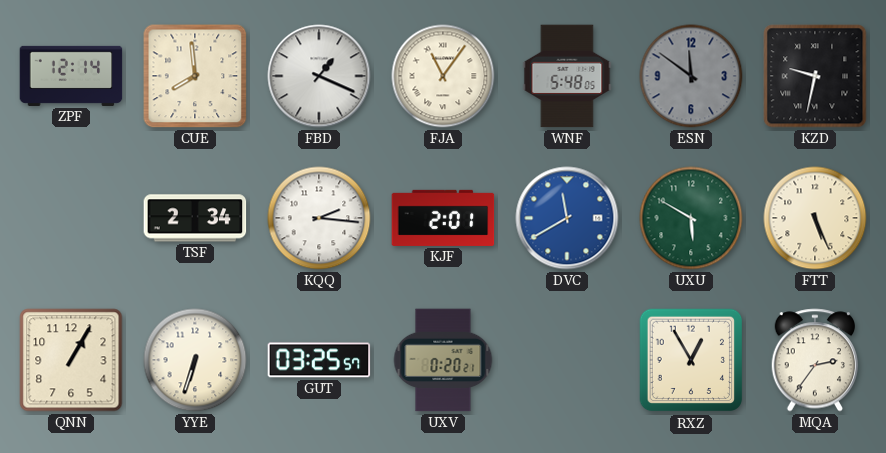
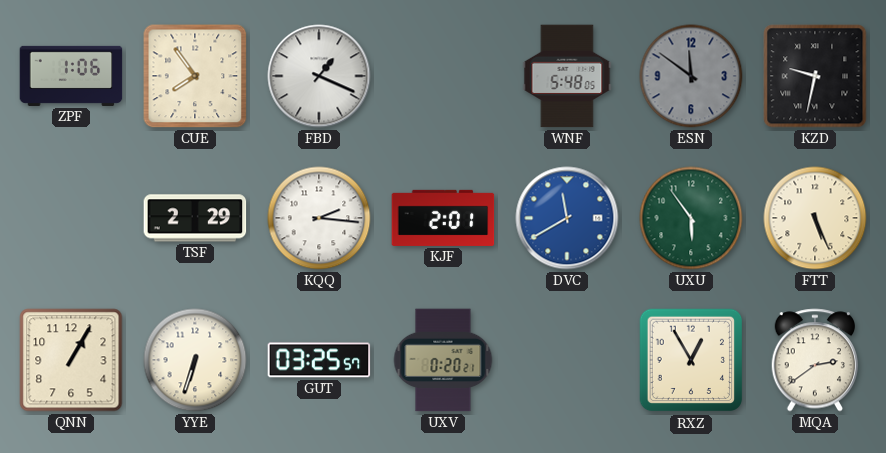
ZPF: 12:14 -> 1:06 (71, 76)
CUE: 7:59 -> 7:54 (195, 76)
FJA: 11:06 -> none (443, 76)
TSF: 2:34 -> 2:29 (195, 218)
UXU: 5:50 -> 5:54 (691, 218)
MQA: 2:36 -> 2:39 (815, 360)
